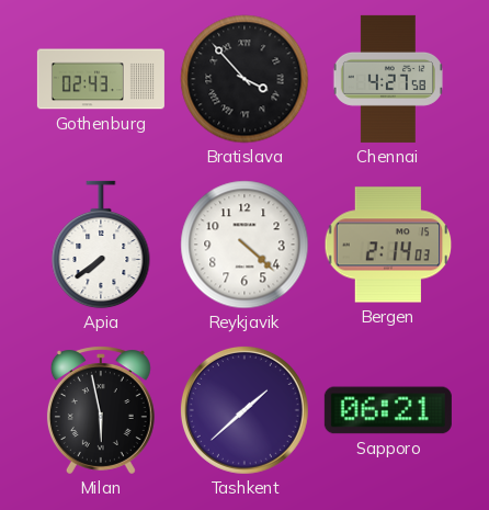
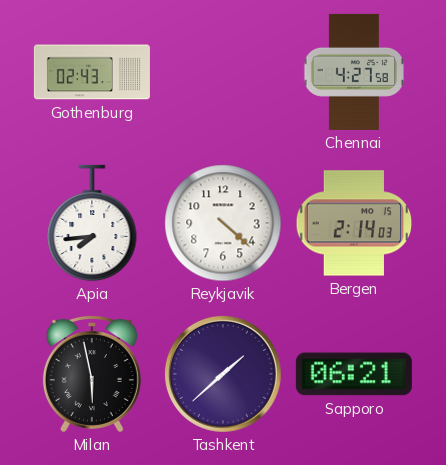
Bratislava: 3:53 -> none (244, 79)
Apia: 7:39 -> 7:44 (92, 223)
